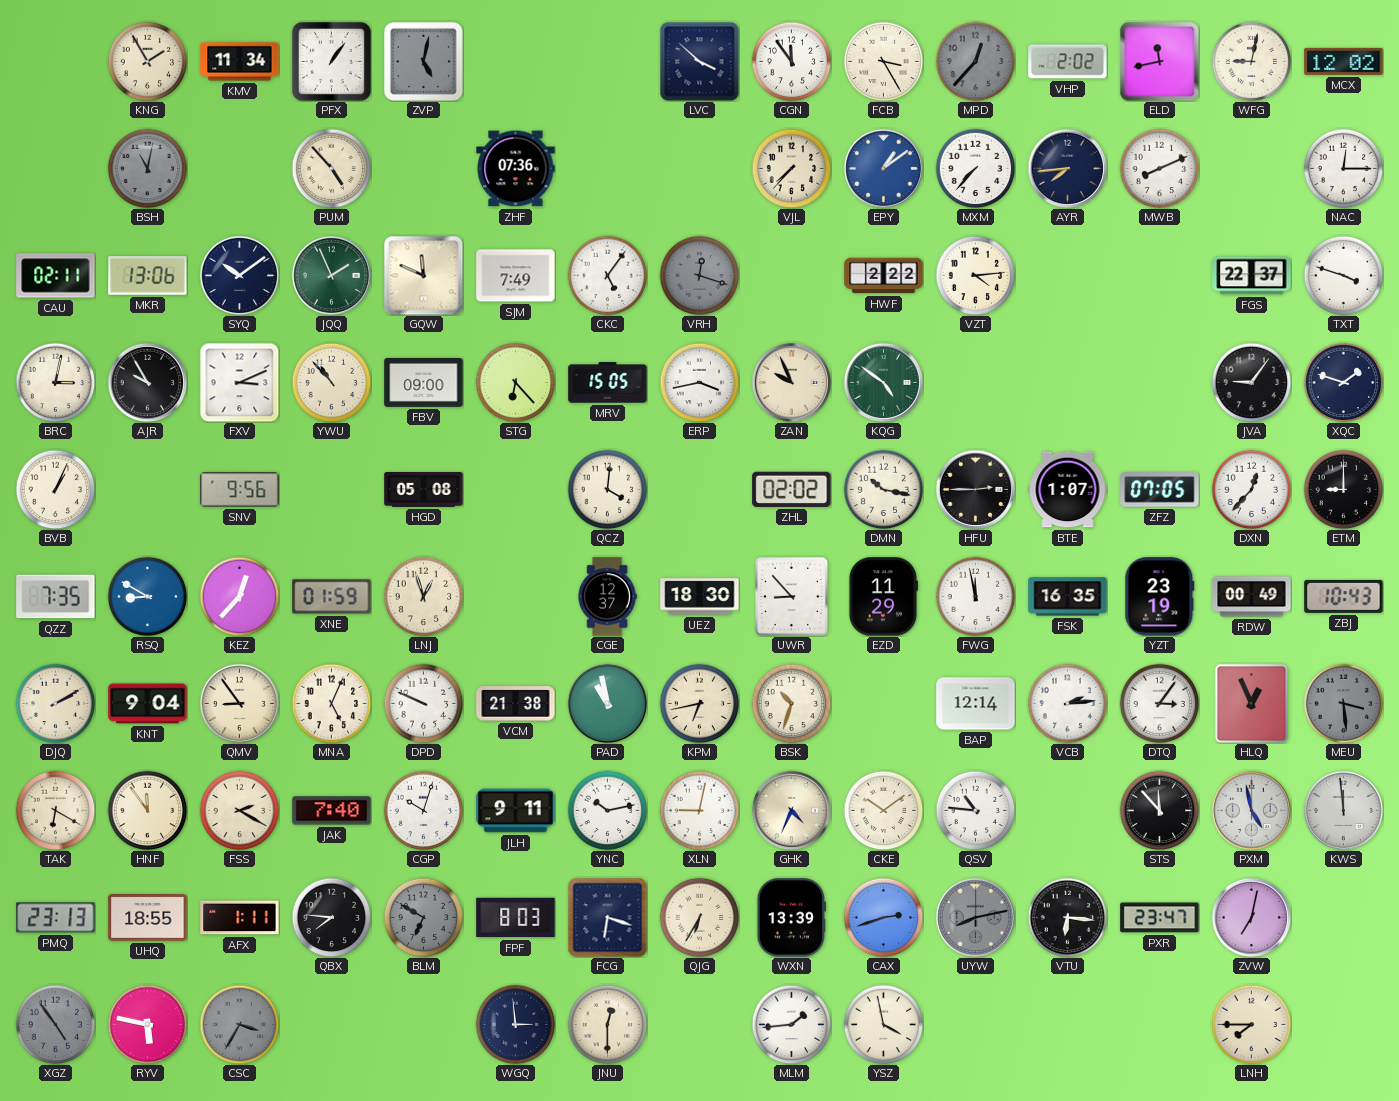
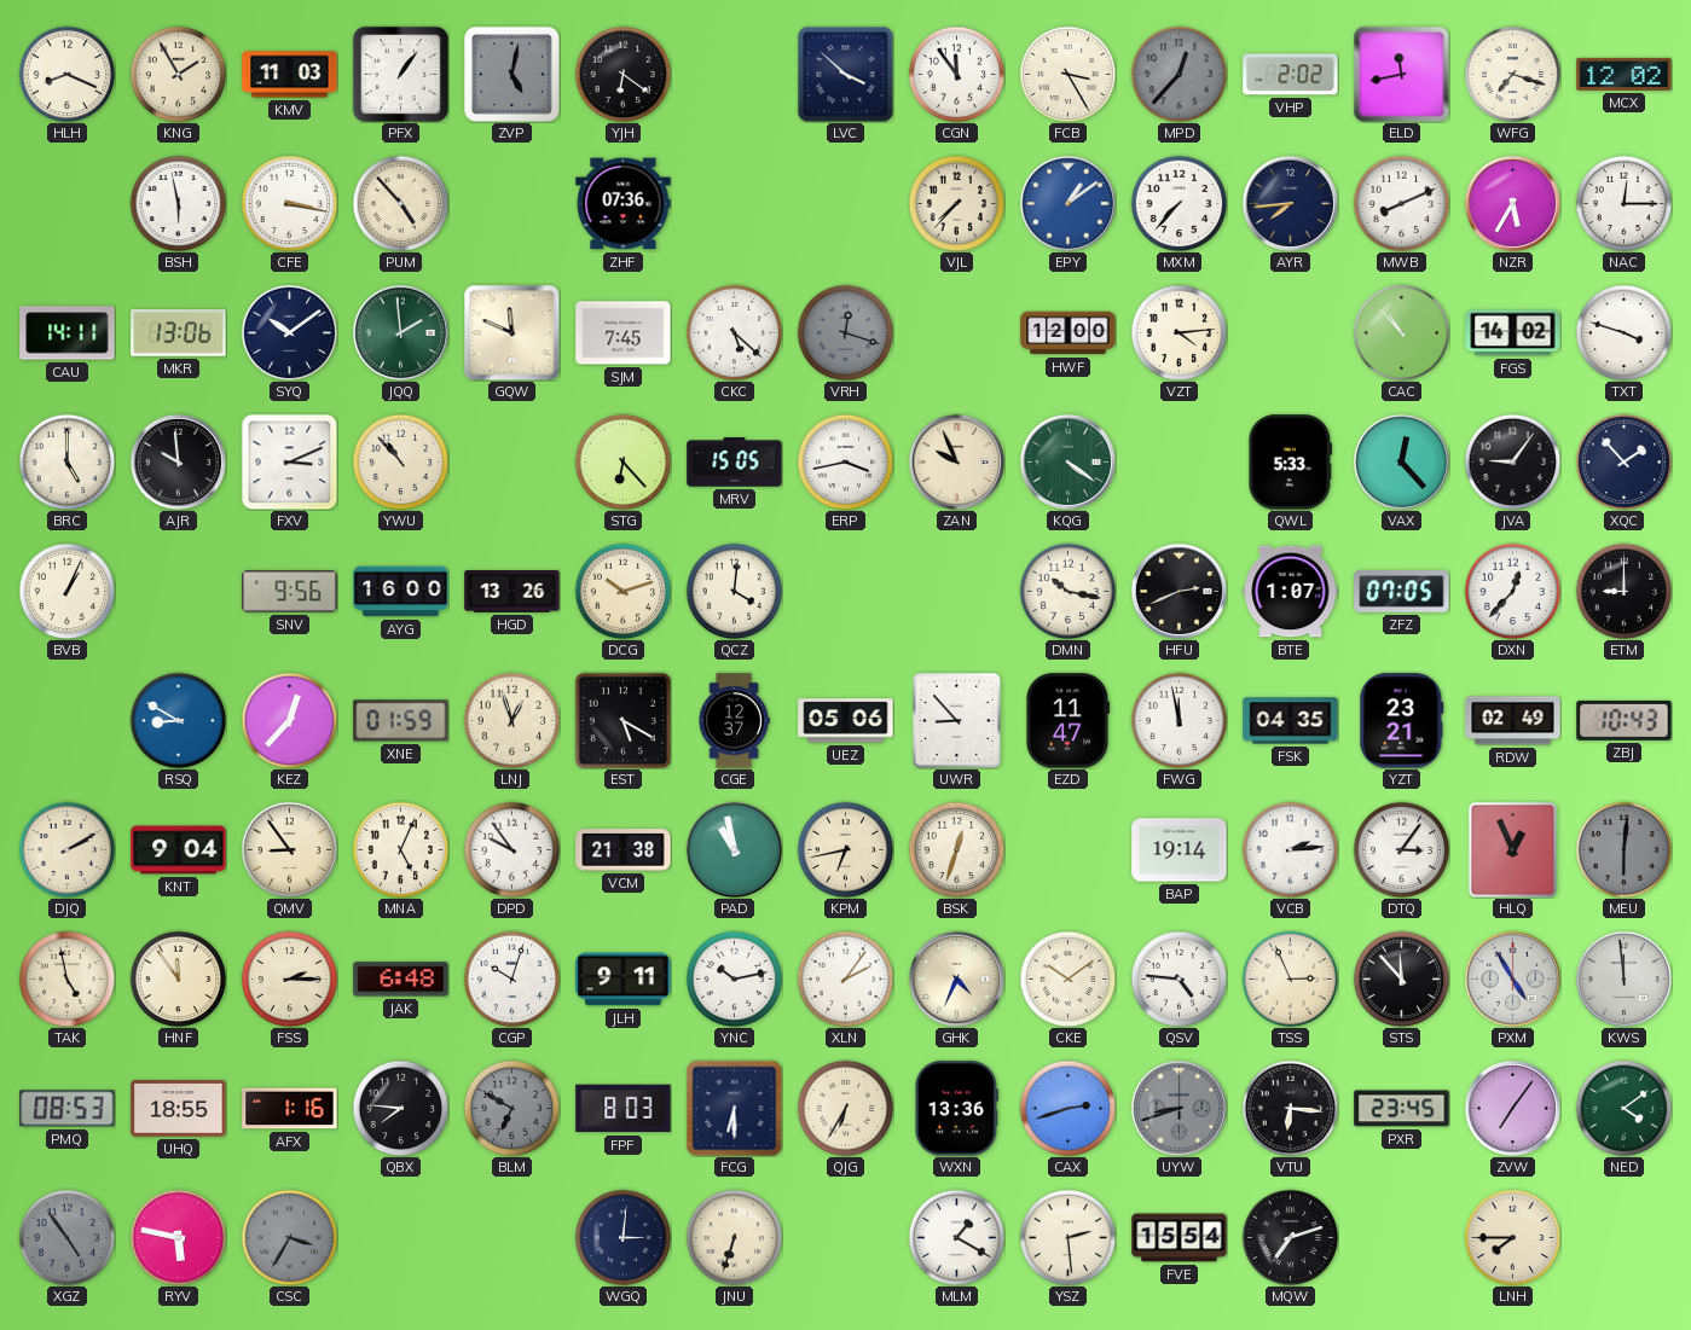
HLH: none -> 8:19 (66, 74)
KMV: 11:34 -> 11:03 (290, 75)
YJH: none -> 6:21 (622, 74)
WFG: 9:02 -> 7:18 (1512, 74)
BSH: 11:02 -> 5:58 (178, 203)
BSH dial: grey -> white (178, 203)
CFE: none -> 3:17 (289, 203)
NZR: none -> 5:35 (1512, 203)
CAU: 02:11 -> 14:11 (68, 333)
JQQ: 1:56 -> 1:59 (400, 332)
SJM: 7:49 -> 7:45 (624, 333)
CKC: 5:06 -> 5:22 (734, 332)
HWF: 2:22 -> 12:00 (1069, 333)
CAC: none -> 10:53 (1401, 332)
FGS: 22:37 -> 14:02 (1513, 333)
BRC: 3:02 -> 5:00 (66, 461)
AJR: 9:55 -> 9:59 (178, 461)
FBV: 09:00 -> none (424, 382)
KQG: 4:51 -> 4:21 (1067, 461)
QWL: none -> 5:33 (1291, 463)
VAX: none -> 12:23 (1401, 461)
XQC: 1:48 -> 1:53 (1623, 461)
AYG: none -> 16:00 (401, 592)
HGD: 05:08 -> 13:26 (512, 592)
DCG: none -> 10:12 (622, 591)
ZHL: 02:02 -> none (792, 489)
HFU: 2:45 -> 2:41 (1179, 591)
QZZ: 7:35 -> none (56, 597)
EST: none -> 5:20 (622, 720)
UEZ: 18:30 -> 05:06 (846, 721)
EZD: 11:29 -> 11:47 (1067, 721)
FSK: 16:35 -> 04:35 (1291, 721)
YZT: 23:19 -> 23:21 (1402, 721)
RDW: 00:49 -> 02:49 (1513, 721)
DPD: 9:49 -> 9:54 (511, 849)
BSK: 10:33 -> 12:33 (956, 849)
BAP: 12:14 -> 19:14 (1180, 850)
MEU: 3:29 -> 6:01 (1623, 849)
TAK: 6:20 -> 4:58 (66, 978)
FSS: 2:20 -> 2:15 (289, 978)
JAK: 7:40 -> 6:48 (401, 980)
XLN: 9:02 -> 2:06 (845, 978)
QSV: 10:46 -> 4:46 (1179, 978)
TSS: none -> 2:56 (1290, 978)
PXM: 4:58 -> 4:55 (1512, 978)
PMQ: 23:13 -> 08:53 (68, 1109)
AFX: 1:11 -> 1:16 (290, 1109)
FCG: 6:18 -> 6:30 (734, 1108)
WXN: 13:39 -> 13:36 (956, 1109)
UYW: 8:13 -> 8:42 (1179, 1108)
PXR: 23:47 -> 23:45 (1402, 1109)
ZVW: 7:02 -> 7:06 (1512, 1108)
NED: none -> 4:09 (1623, 1108)
WGQ: 2:59 -> 3:01 (622, 1237)
JNU: 12:30 -> 6:33 (734, 1237)
MLM: 1:44 -> 1:20 (956, 1237)
YSZ: 3:58 -> 2:29 (1067, 1237)
FVE: none -> 15:54 (1180, 1238)
MQW: none -> 7:12 (1290, 1237)
